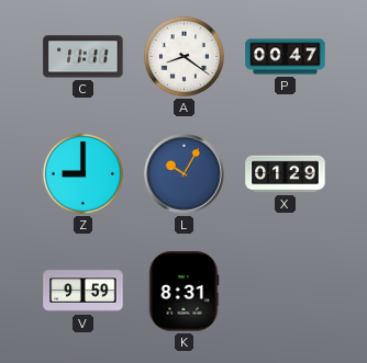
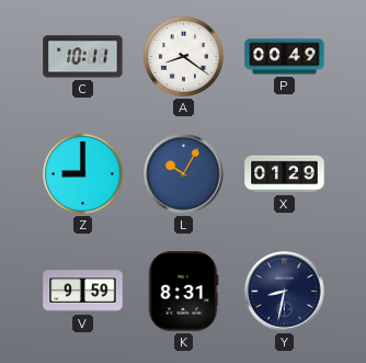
C: 11:11 -> 10:11 (83, 57)
P: 00:47 -> 00:49 (285, 57)
Y: none -> 8:32 (285, 292)
